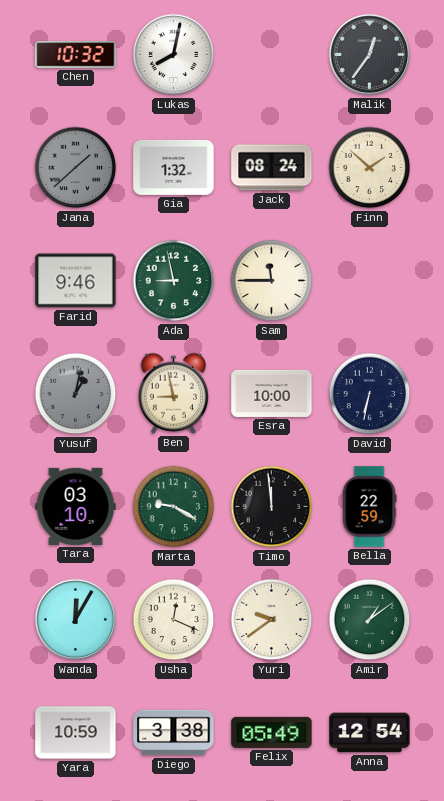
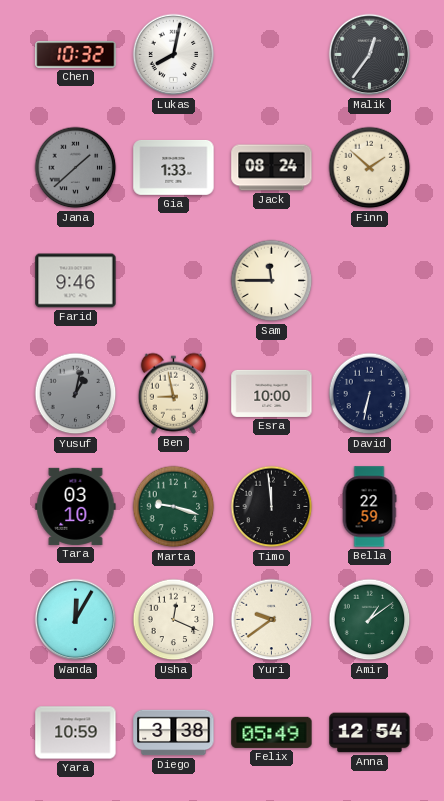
Gia: 1:32 -> 1:33 (174, 168)
Ada: 8:58 -> none (174, 281)
Marta: 9:20 -> 9:18 (174, 507)
